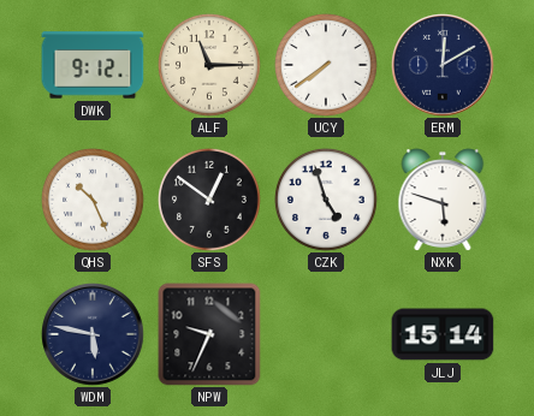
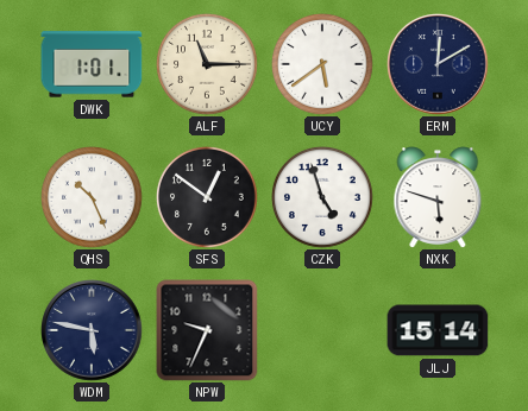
DWK: 9:12 -> 1:01 (92, 64)
UCY: 7:39 -> 5:39 (322, 64)
